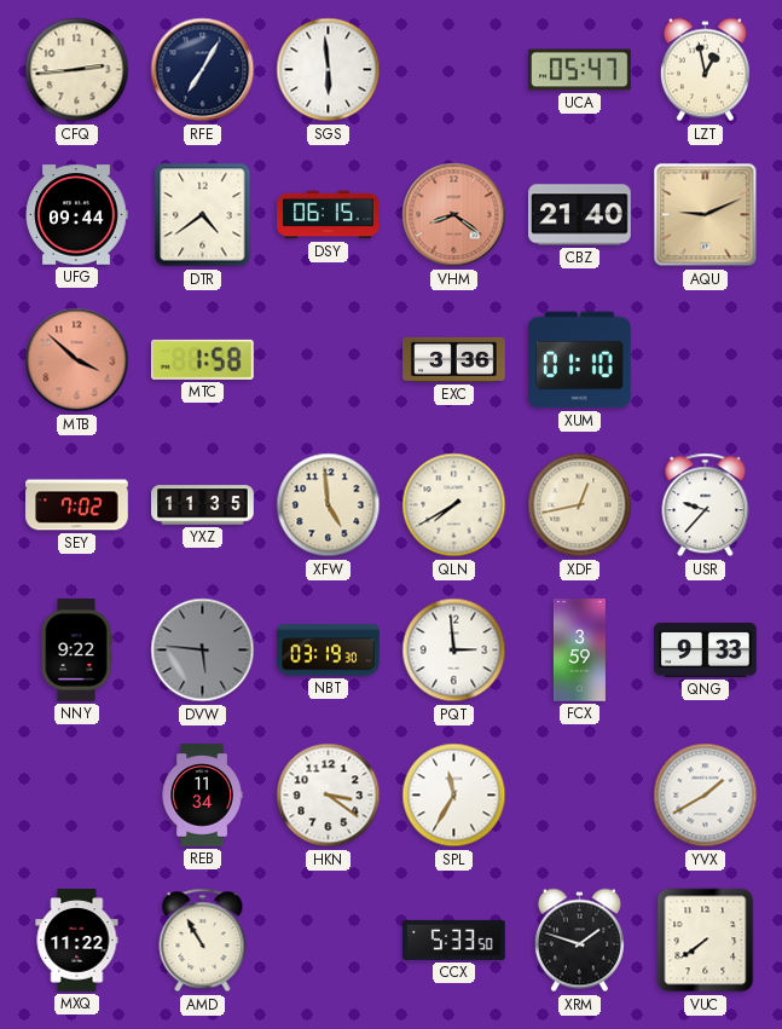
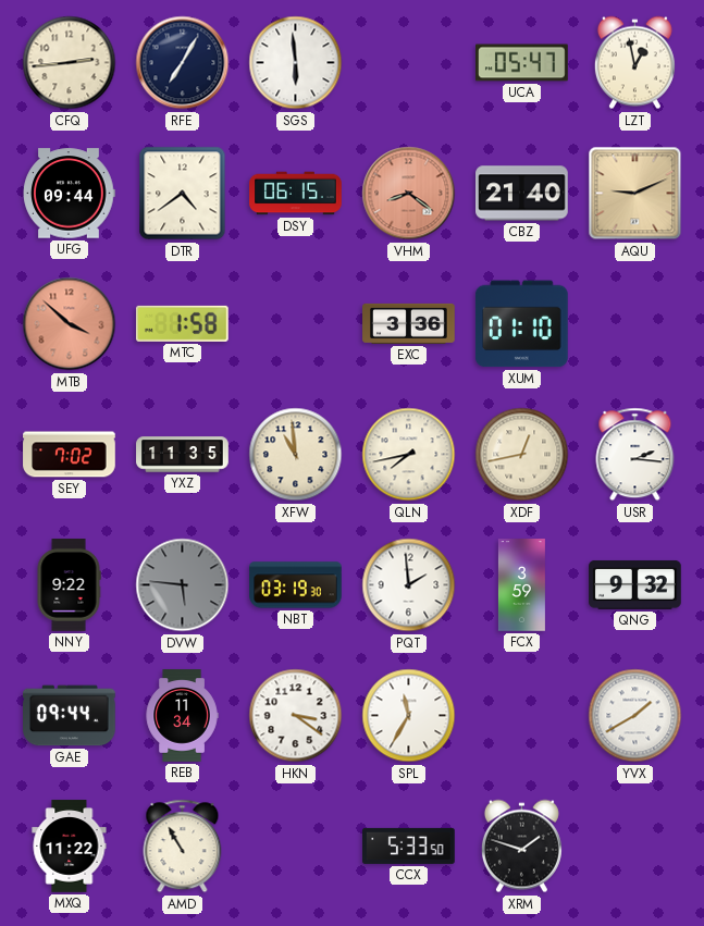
XFW: 4:59 -> 10:59 (296, 455)
QLN: 7:40 -> 7:43 (409, 455)
USR: 9:37 -> 2:16 (635, 455)
PQT: 2:59 -> 1:59 (409, 585)
QNG: 9:33 -> 9:32 (635, 585)
GAE: none -> 09:44 (70, 716)
VUC: 7:39 -> none (706, 941)
